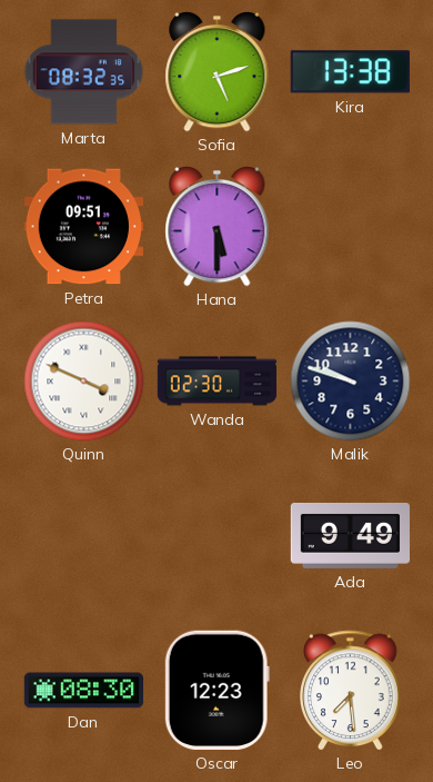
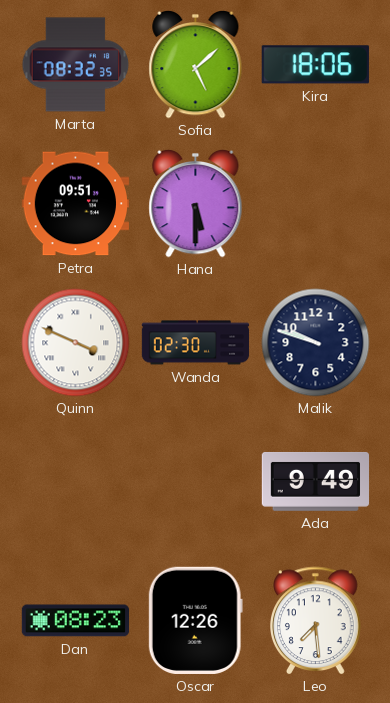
Sofia: 5:12 -> 5:08 (196, 64)
Kira: 13:38 -> 18:06 (315, 65)
Dan: 08:30 -> 08:23 (75, 621)
Oscar: 12:23 -> 12:26 (195, 620)
